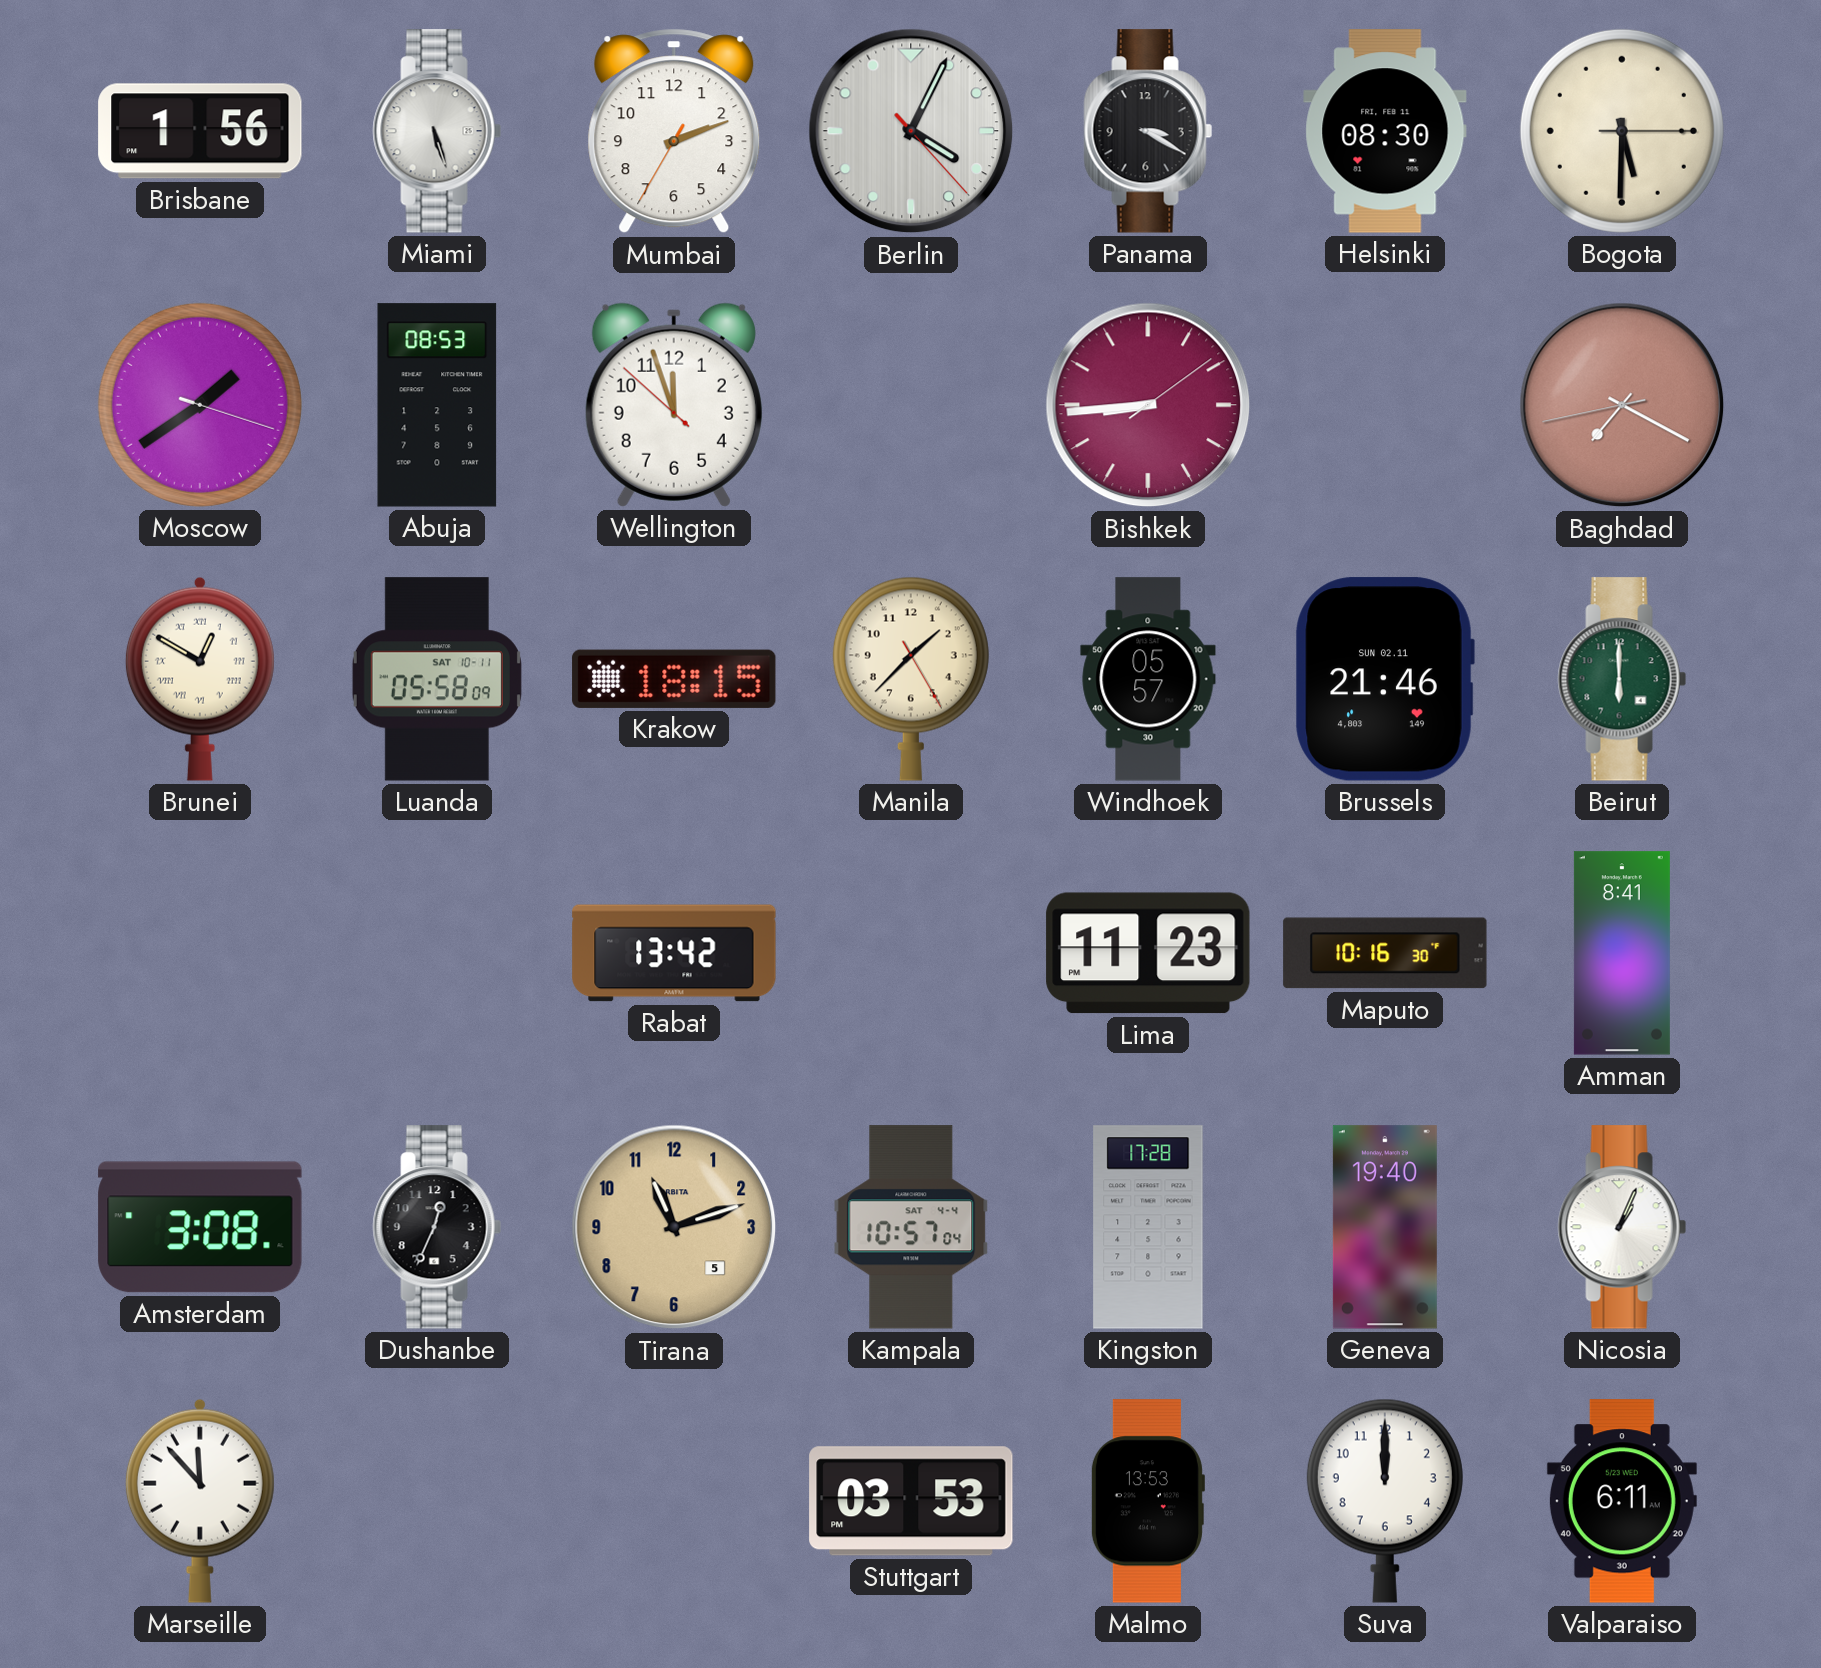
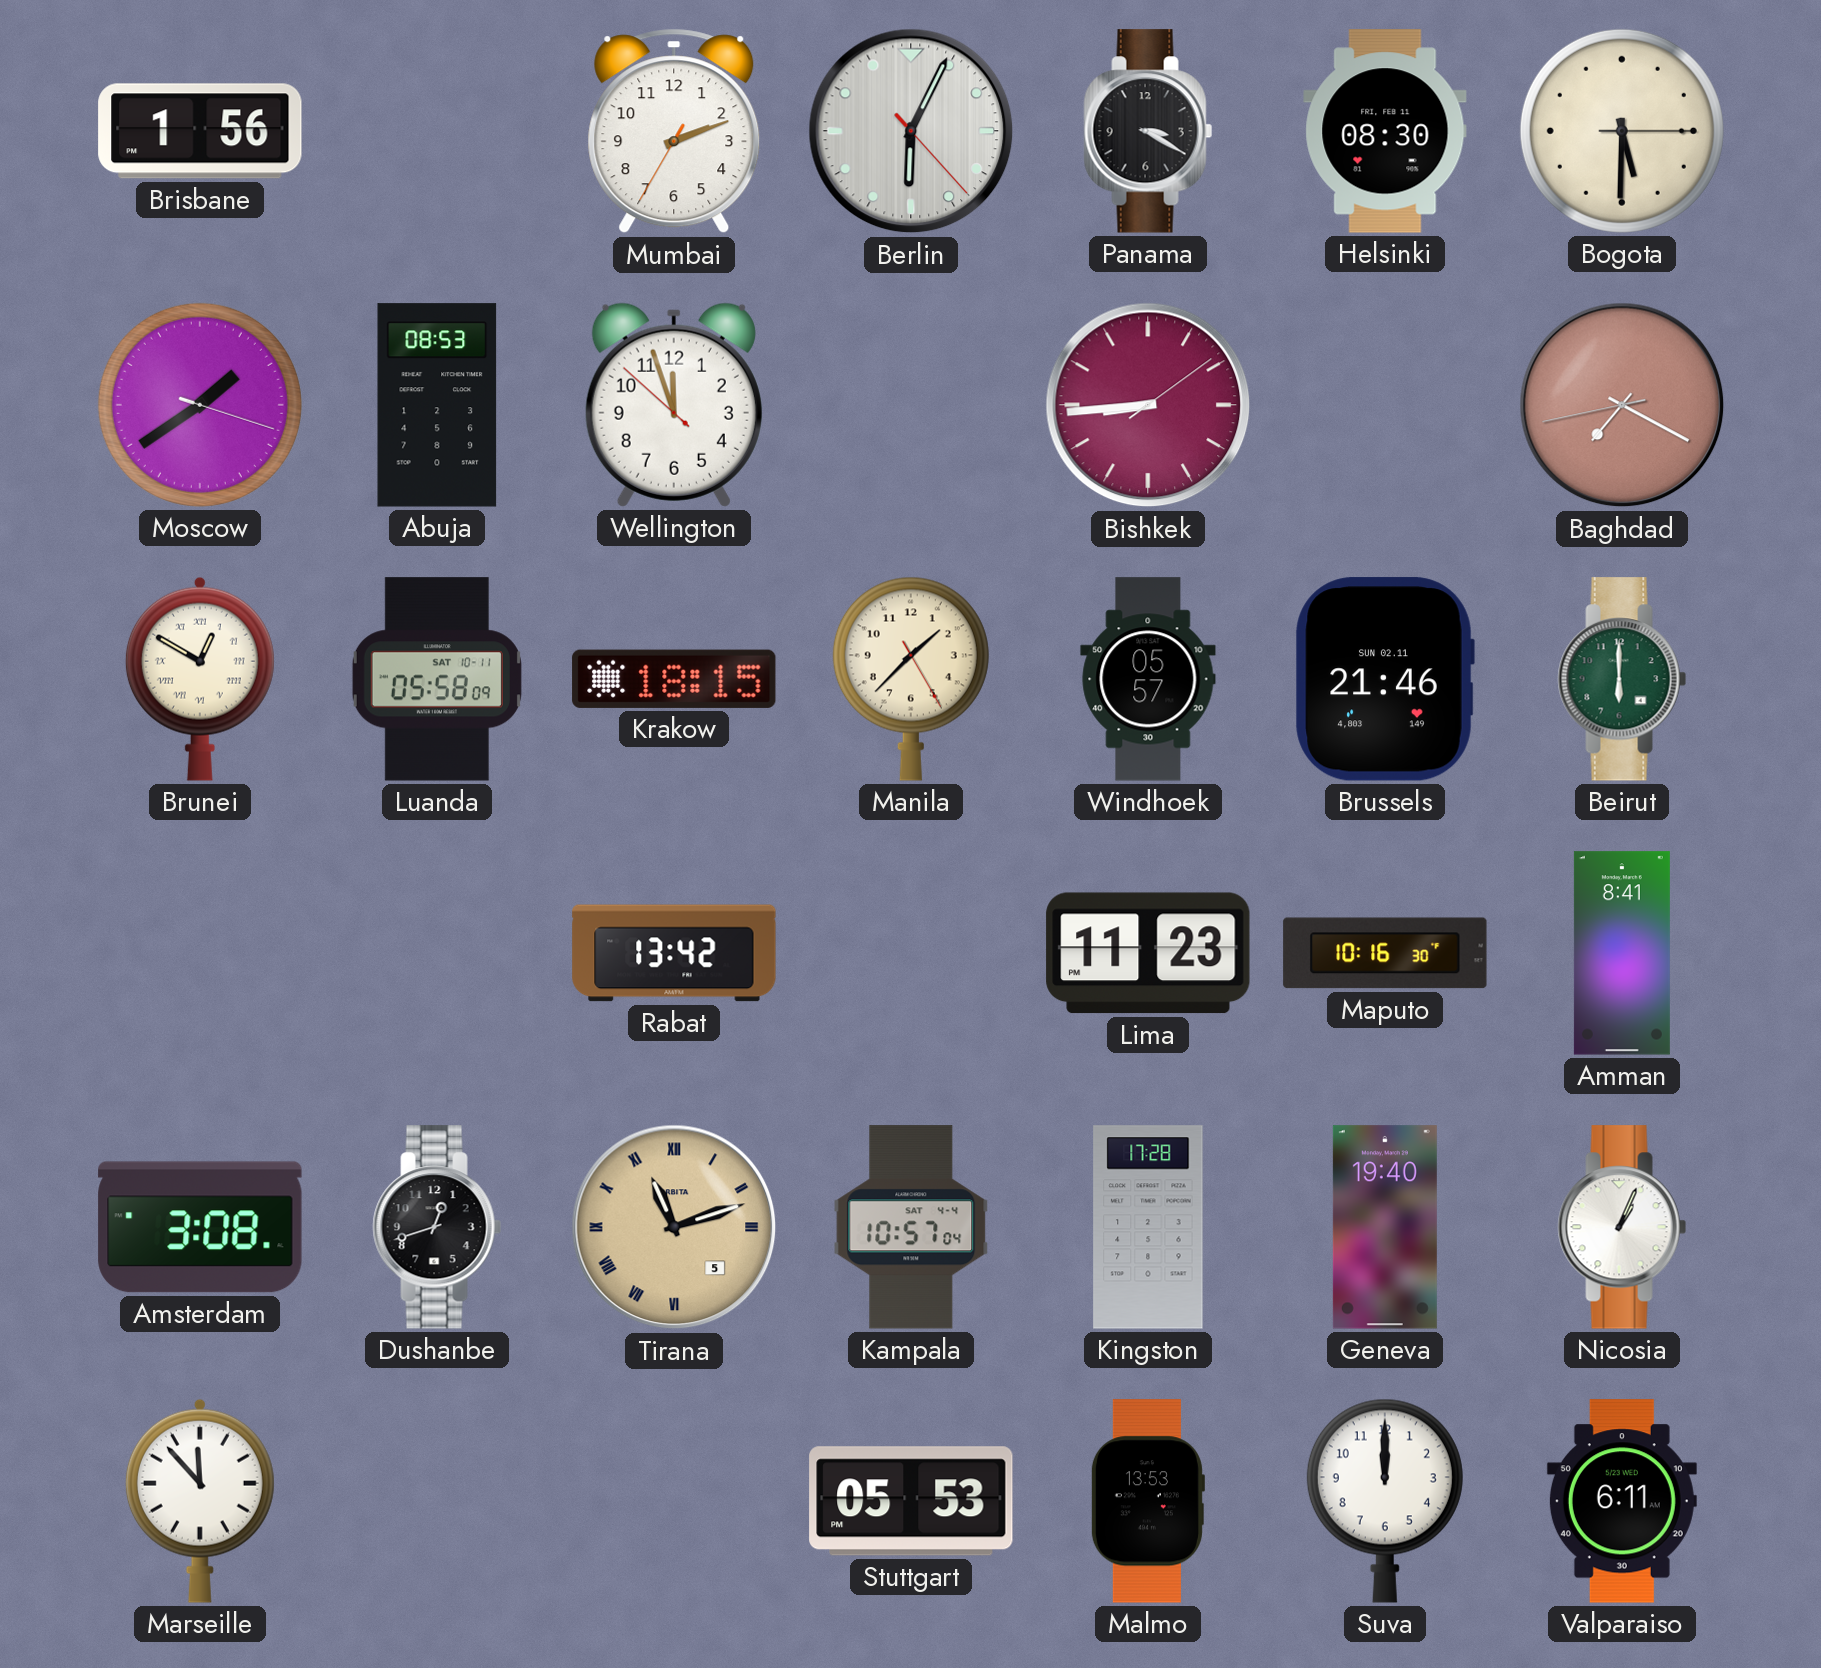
Miami: 5:27 -> none (437, 131)
Berlin: 4:04 -> 6:04 (911, 131)
Dushanbe: 12:34 -> 12:42 (437, 1227)
Tirana numerals: Arabic -> Roman (674, 1227)
Stuttgart: 03:53 -> 05:53 (911, 1501)
